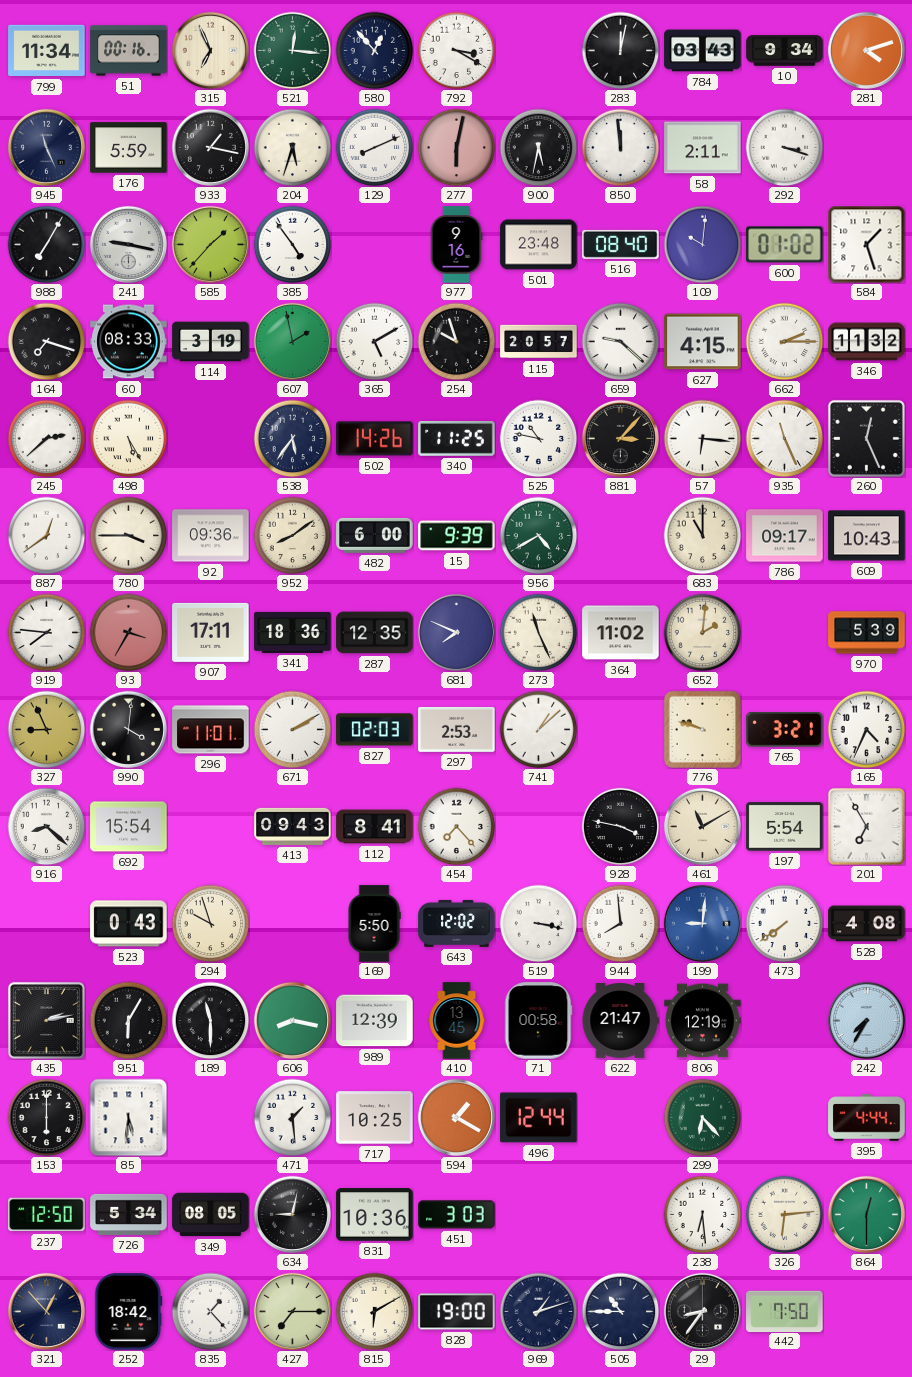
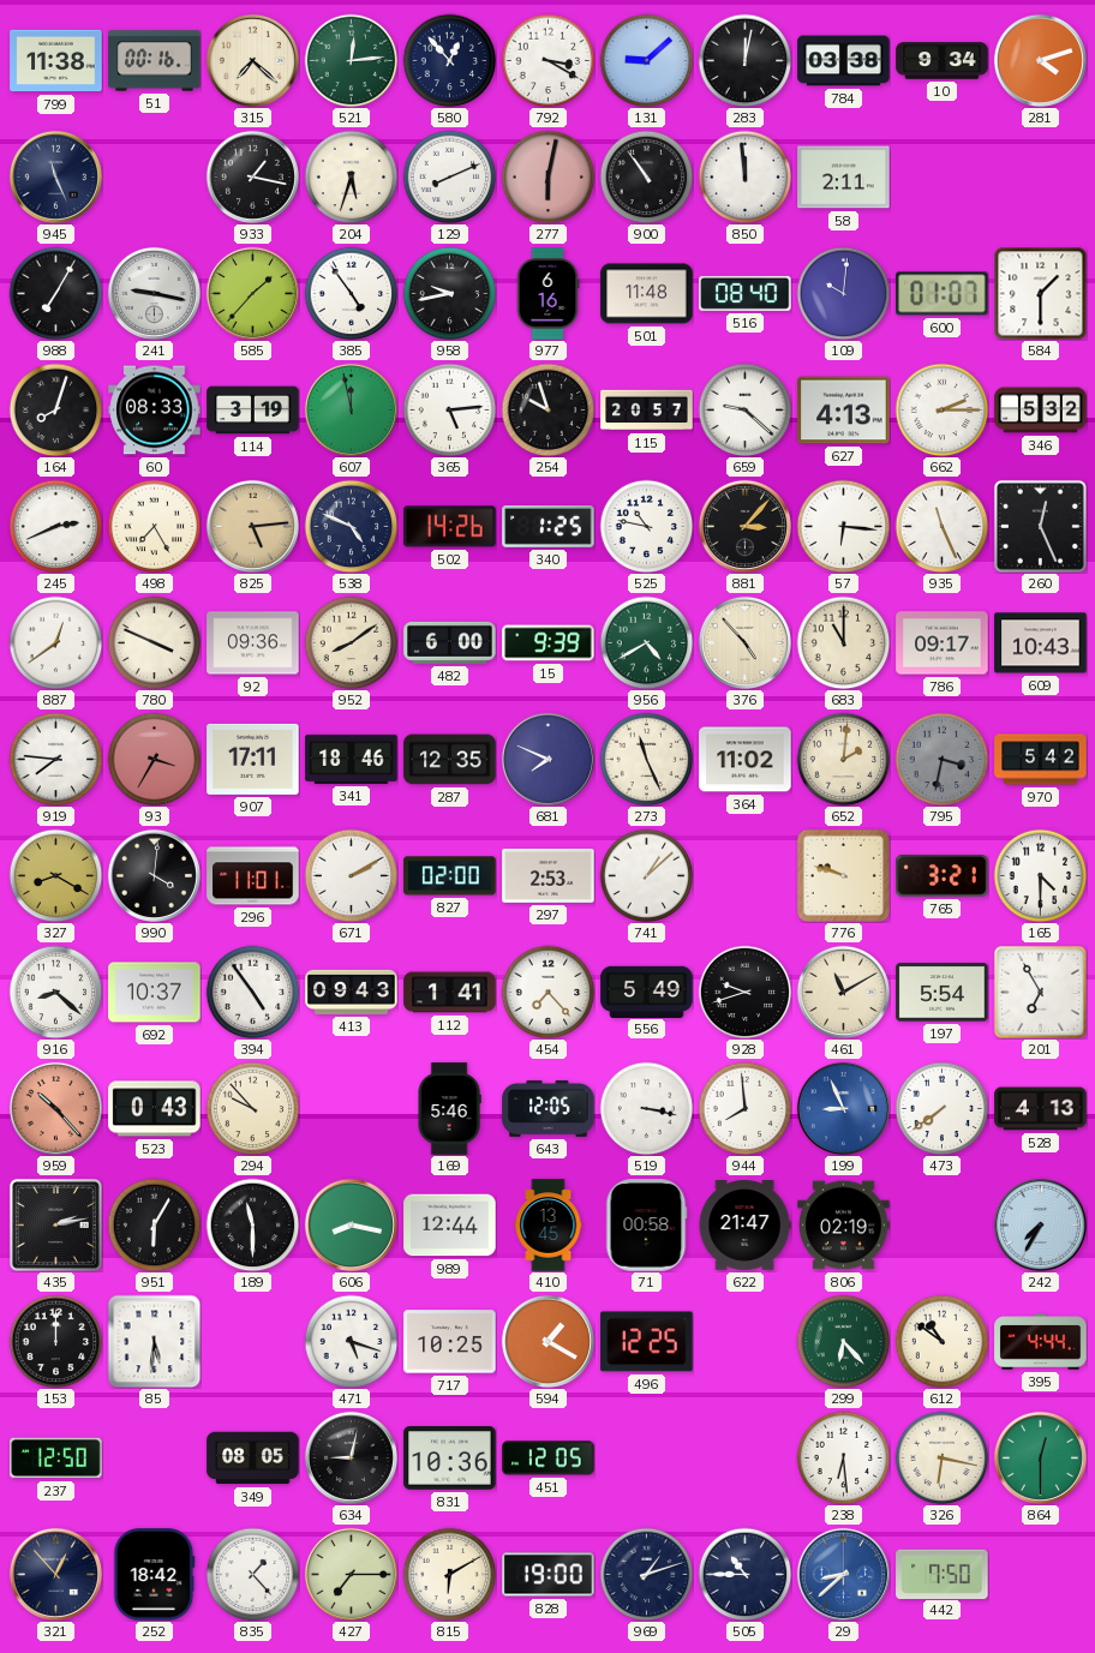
799: 11:34 -> 11:38 (56, 61)
315: 6:56 -> 7:22 (252, 60)
521: 12:16 -> 12:14 (351, 60)
131: none -> 9:08 (646, 60)
784: 03:43 -> 03:38 (844, 61)
176: 5:59 -> none (129, 148)
900: 5:32 -> 10:54 (646, 176)
292: 3:18 -> none (784, 147)
958: none -> 9:43 (449, 293)
977: 9:16 -> 6:16 (547, 294)
501: 23:48 -> 11:48 (647, 294)
600: 01:02 -> 01:07 (943, 294)
584: 1:27 -> 1:30 (1040, 293)
164: 7:18 -> 8:03 (55, 409)
607: 1:58 -> 11:58 (351, 409)
365: 5:10 -> 5:14 (449, 409)
627: 4:15 -> 4:13 (844, 411)
346: 11:32 -> 5:32 (1041, 411)
245: 2:38 -> 2:41 (55, 526)
498: 5:25 -> 7:25 (154, 526)
825: none -> 5:14 (252, 526)
538: 5:36 -> 4:49 (351, 526)
340: 11:25 -> 1:25 (549, 527)
780: 3:45 -> 3:49 (154, 642)
376: none -> 4:53 (744, 642)
341: 18:36 -> 18:46 (352, 759)
795: none -> 3:32 (941, 759)
970: 5:39 -> 5:42 (1041, 760)
327: 8:56 -> 8:20 (55, 875)
827: 02:03 -> 02:00 (450, 876)
165: 4:34 -> 4:30 (1040, 875)
692: 15:54 -> 10:37 (155, 993)
394: none -> 4:54 (252, 992)
112: 8:41 -> 1:41 (450, 993)
556: none -> 5:49 (647, 992)
928: 3:47 -> 9:42 (744, 992)
959: none -> 10:23 (55, 1108)
294: 9:57 -> 9:53 (252, 1108)
169: 5:50 -> 5:46 (449, 1109)
643: 12:02 -> 12:05 (549, 1108)
199: 9:01 -> 8:56 (843, 1108)
528: 4:08 -> 4:13 (1041, 1109)
989: 12:39 -> 12:44 (450, 1226)
806: 12:19 -> 02:19 (844, 1226)
153: 6:00 -> 12:00 (55, 1341)
471: 1:29 -> 5:18 (351, 1341)
496: 12:44 -> 12:25 (647, 1342)
612: none -> 10:51 (941, 1341)
726: 5:34 -> none (129, 1214)
451: 3:03 -> 12:05 (549, 1459)
326: 6:14 -> 6:17 (941, 1457)
29: 8:36 -> 8:38 (843, 1574)
29 dial: black -> blue (843, 1574)
